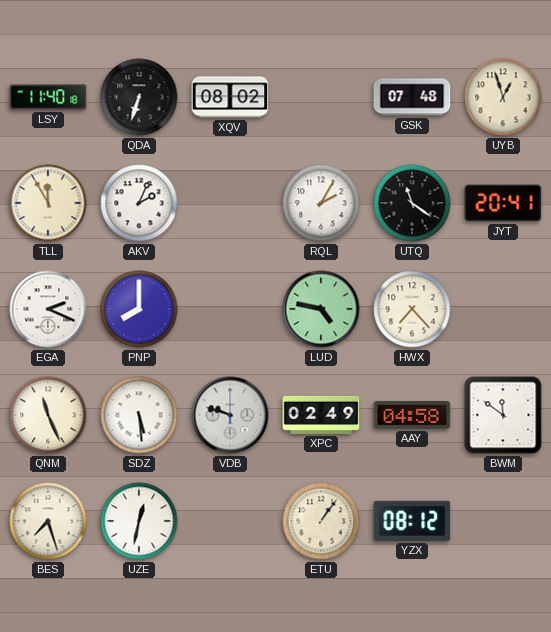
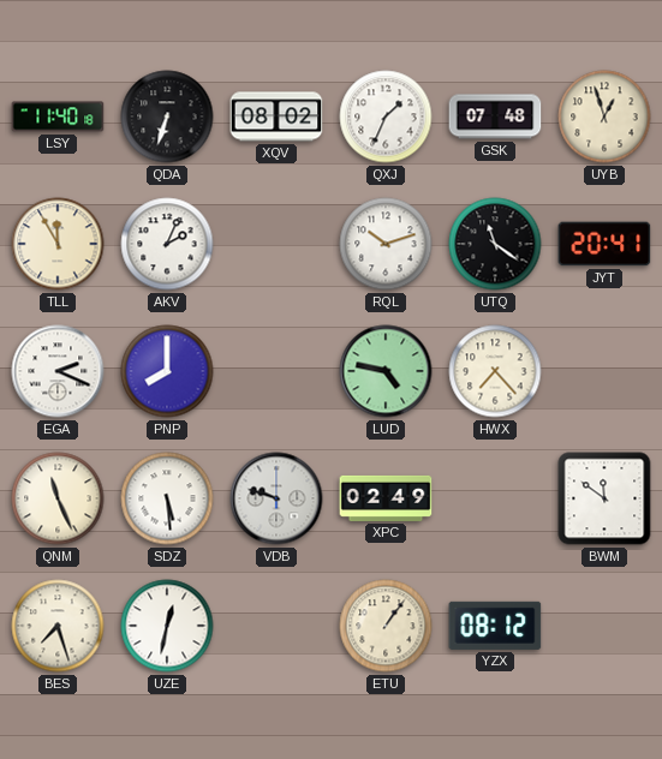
QXJ: none -> 1:34 (386, 116)
RQL: 2:05 -> 10:12 (386, 244)
AAY: 04:58 -> none (412, 416)
